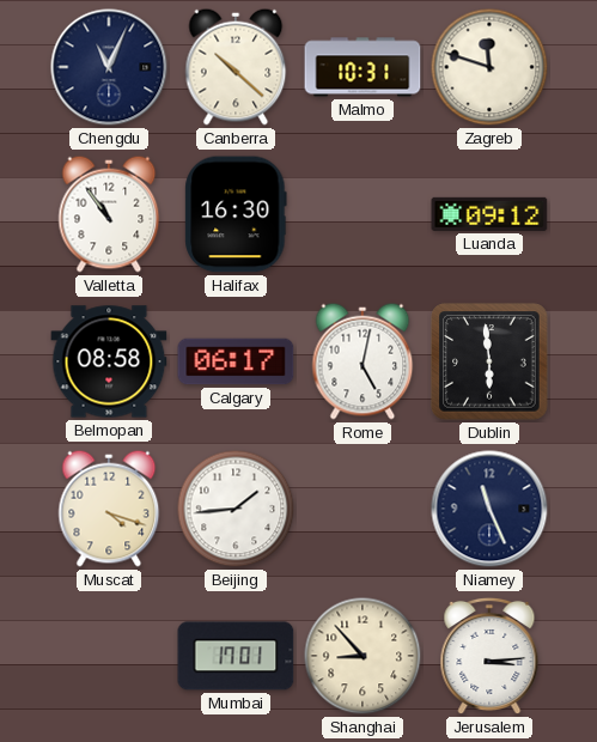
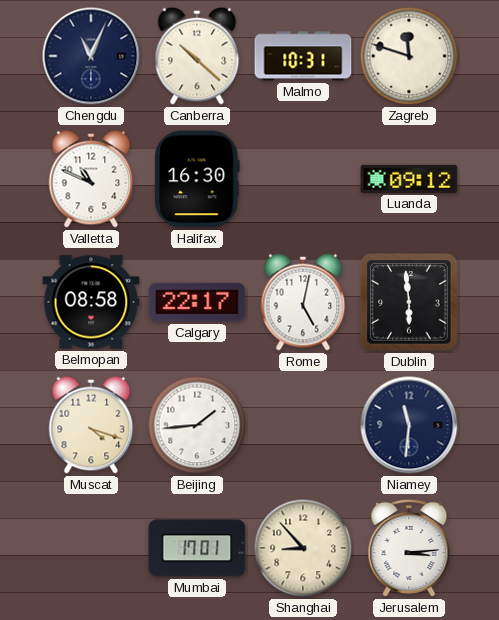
Valletta: 10:54 -> 10:49 (91, 179)
Calgary: 06:17 -> 22:17 (197, 302)
Niamey: 11:26 -> 11:31 (409, 425)
